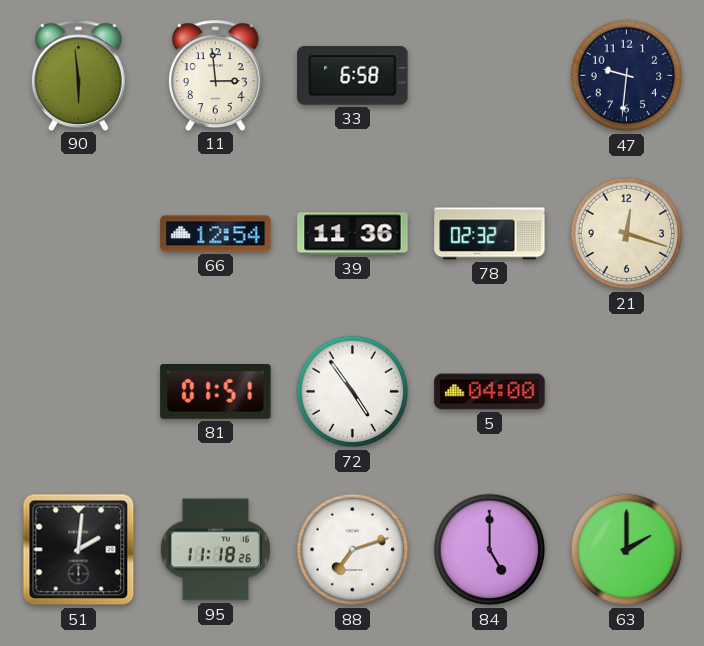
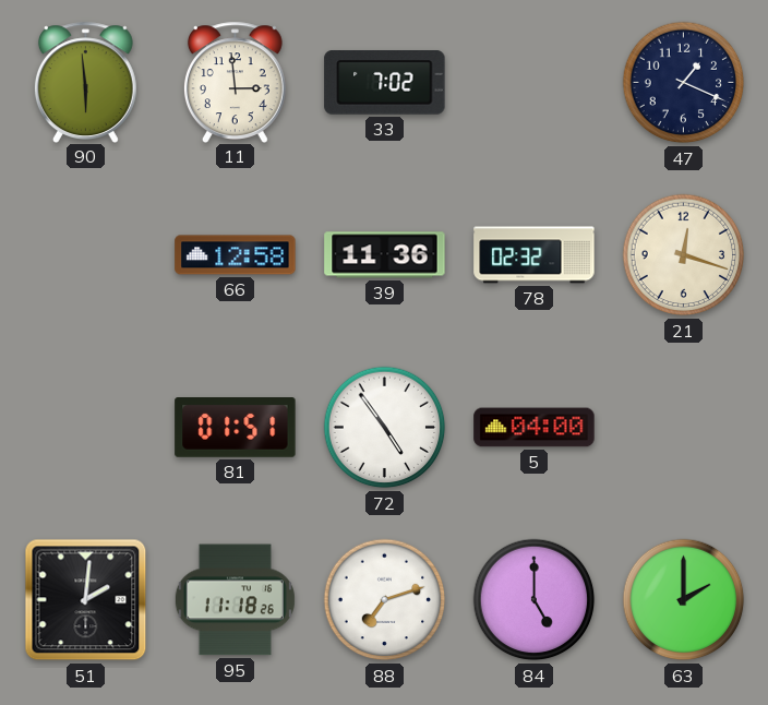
33: 6:58 -> 7:02 (385, 83)
47: 9:31 -> 1:19 (684, 83)
66: 12:54 -> 12:58 (236, 255)
